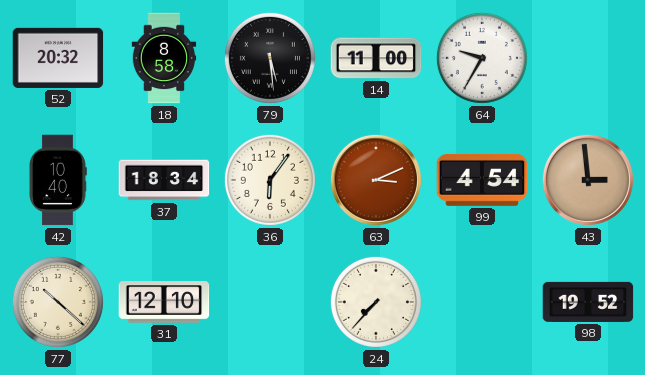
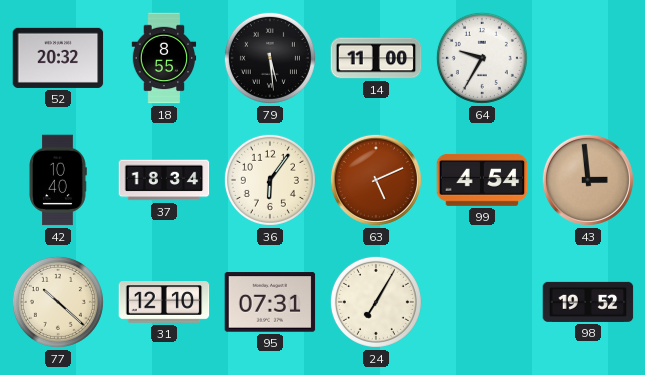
18: 8:58 -> 8:55 (164, 58)
63: 3:11 -> 5:11 (376, 180)
95: none -> 07:31 (270, 302)
24: 7:37 -> 7:05 (376, 302)
